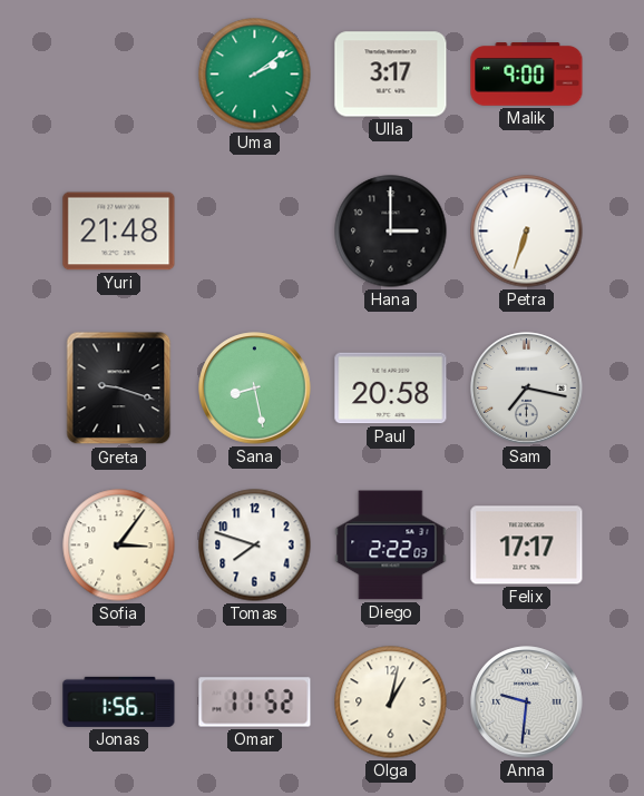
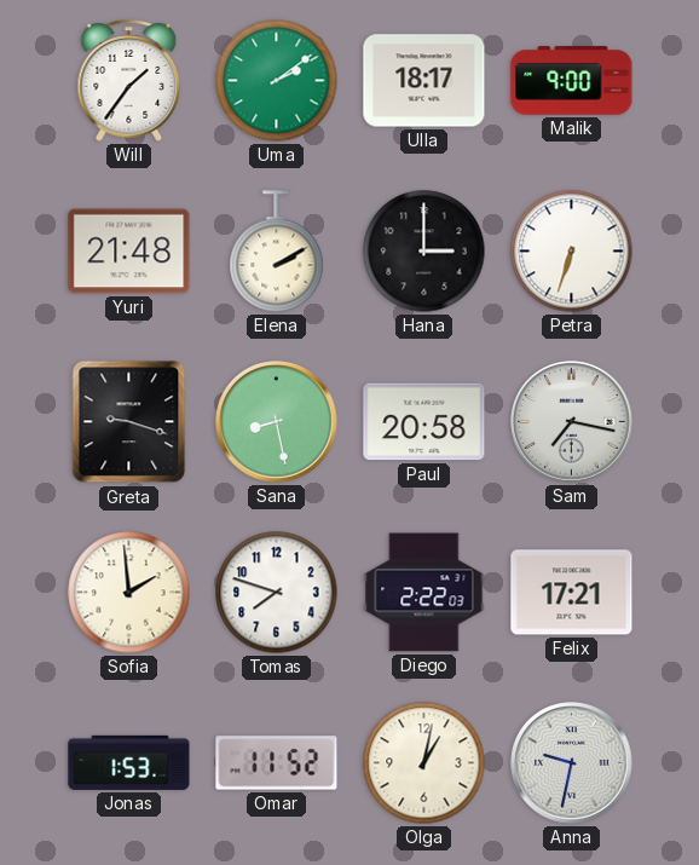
Will: none -> 1:36 (129, 81)
Ulla: 3:17 -> 18:17 (424, 81)
Elena: none -> 2:10 (277, 252)
Sofia: 3:06 -> 1:59 (129, 593)
Felix: 17:17 -> 17:21 (572, 593)
Jonas: 1:56 -> 1:53 (129, 762)
Anna: 9:31 -> 9:32 (572, 763)
